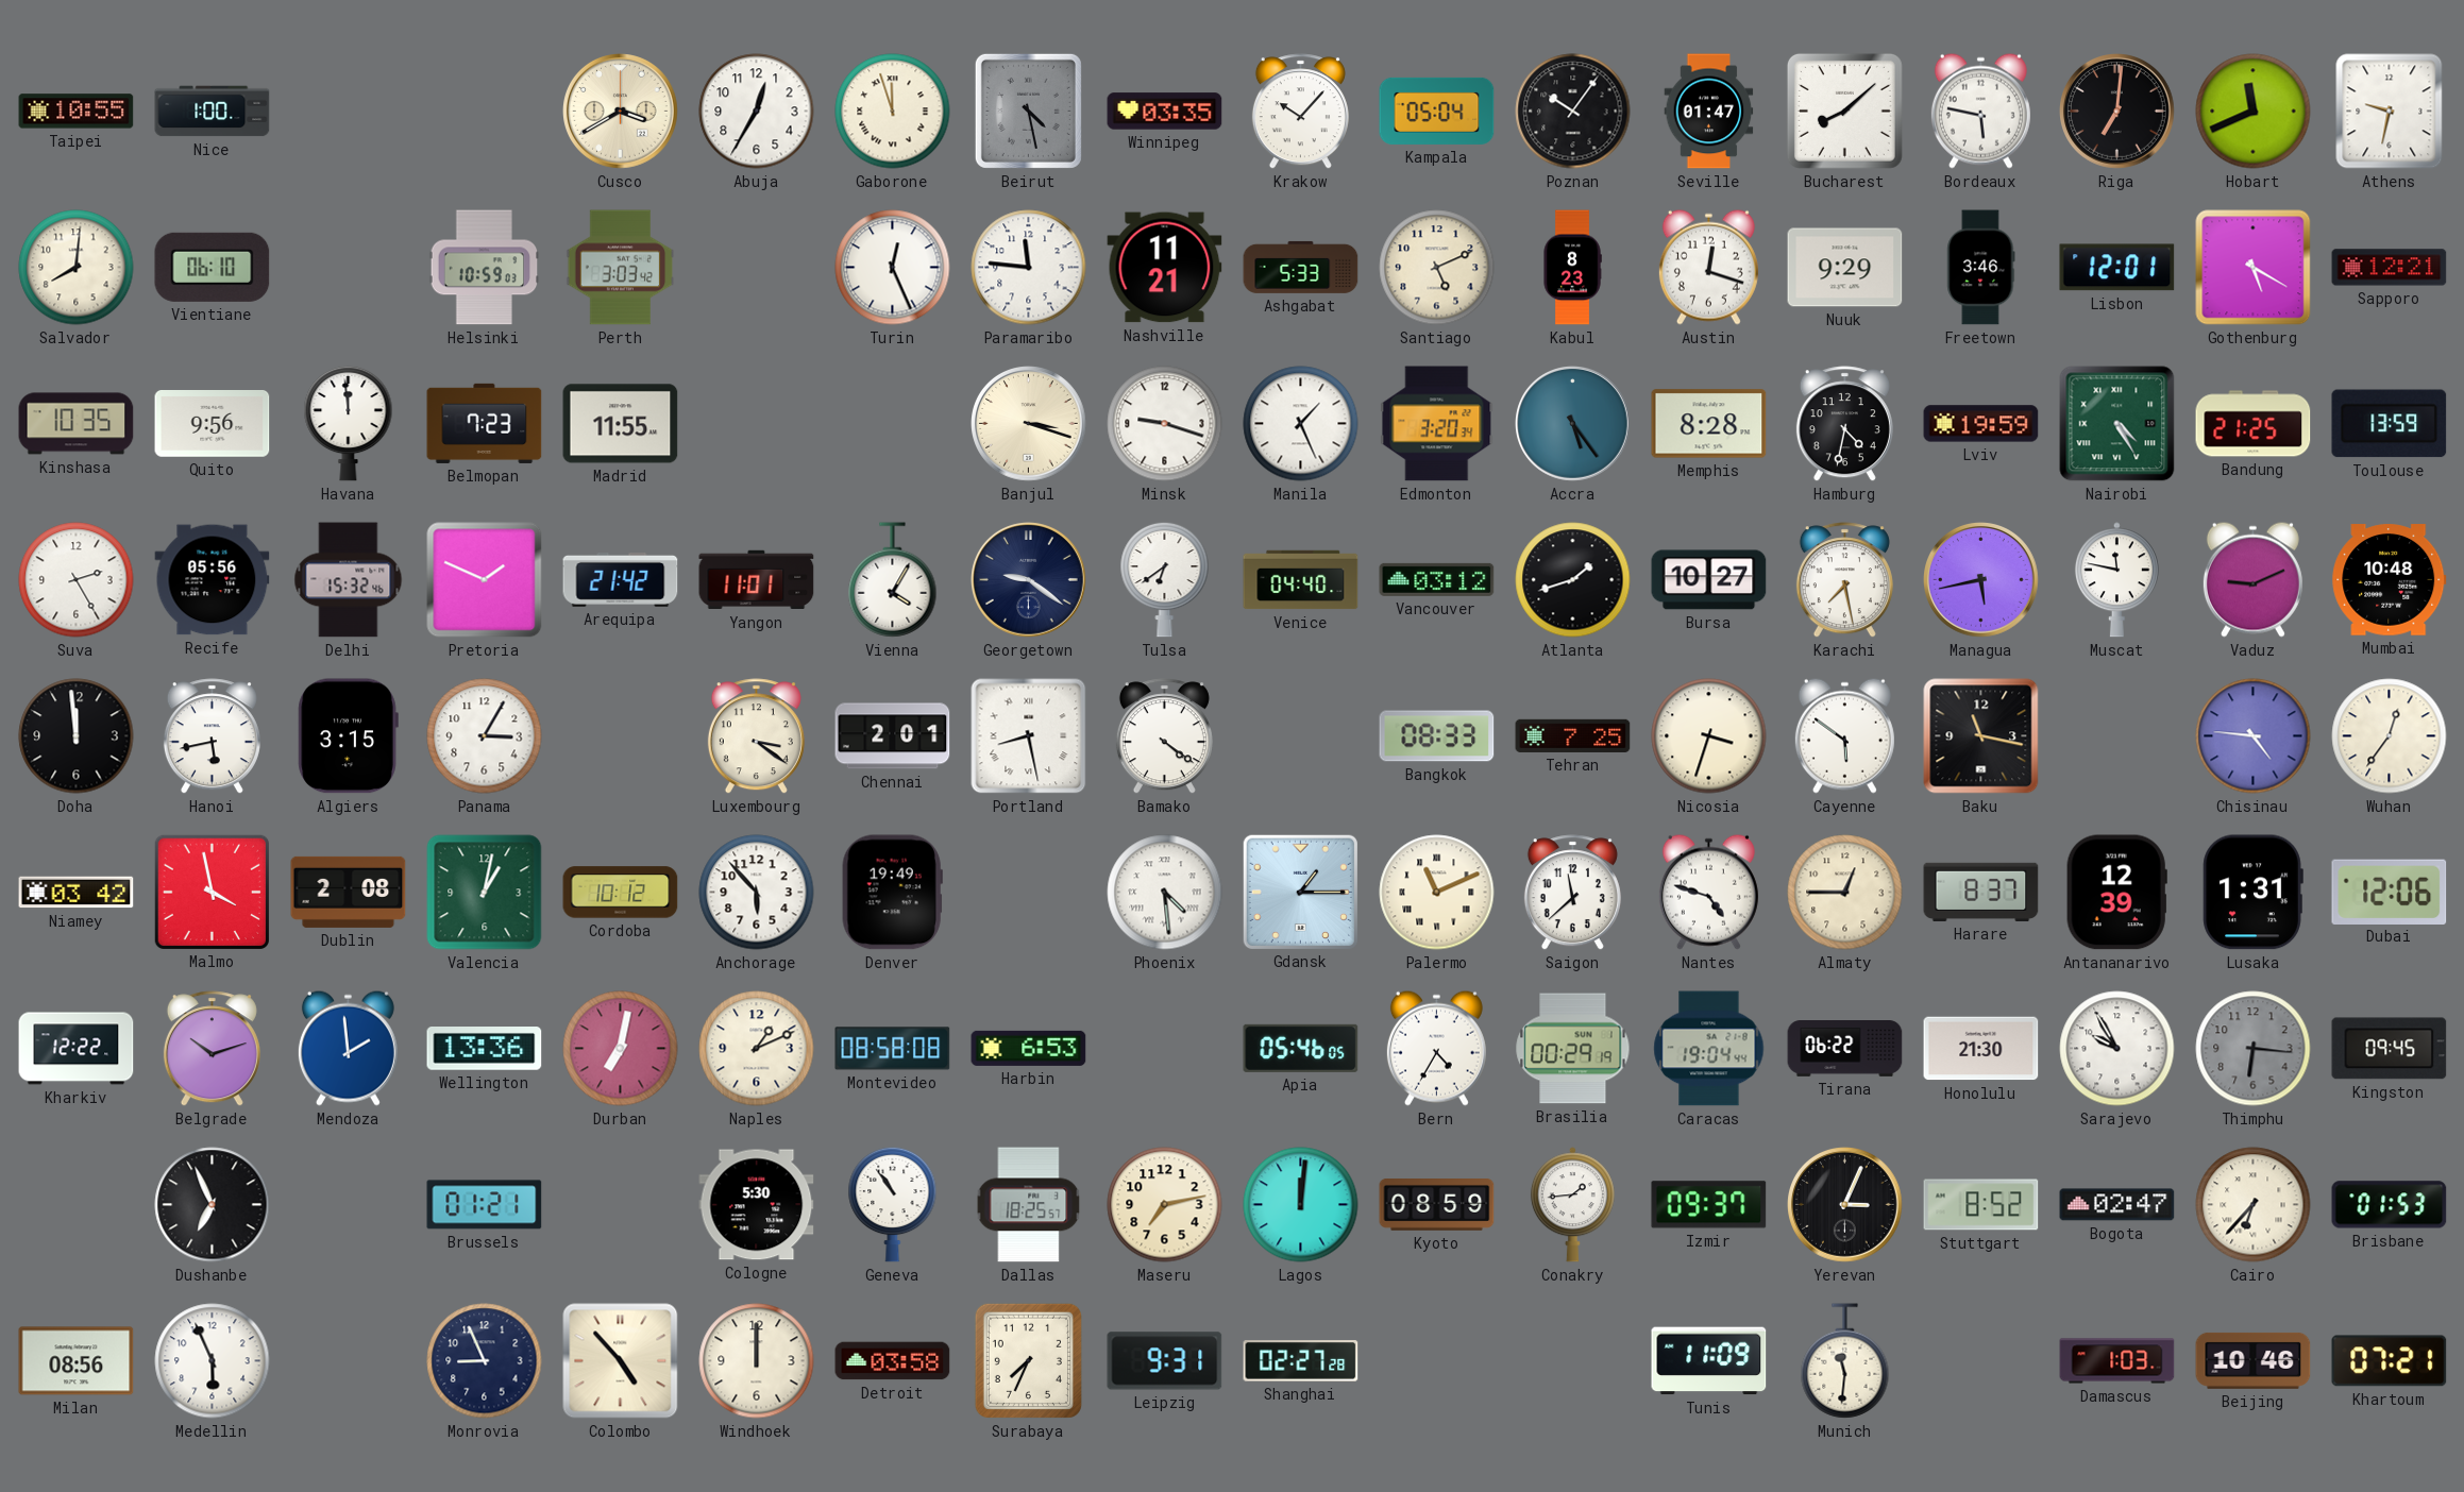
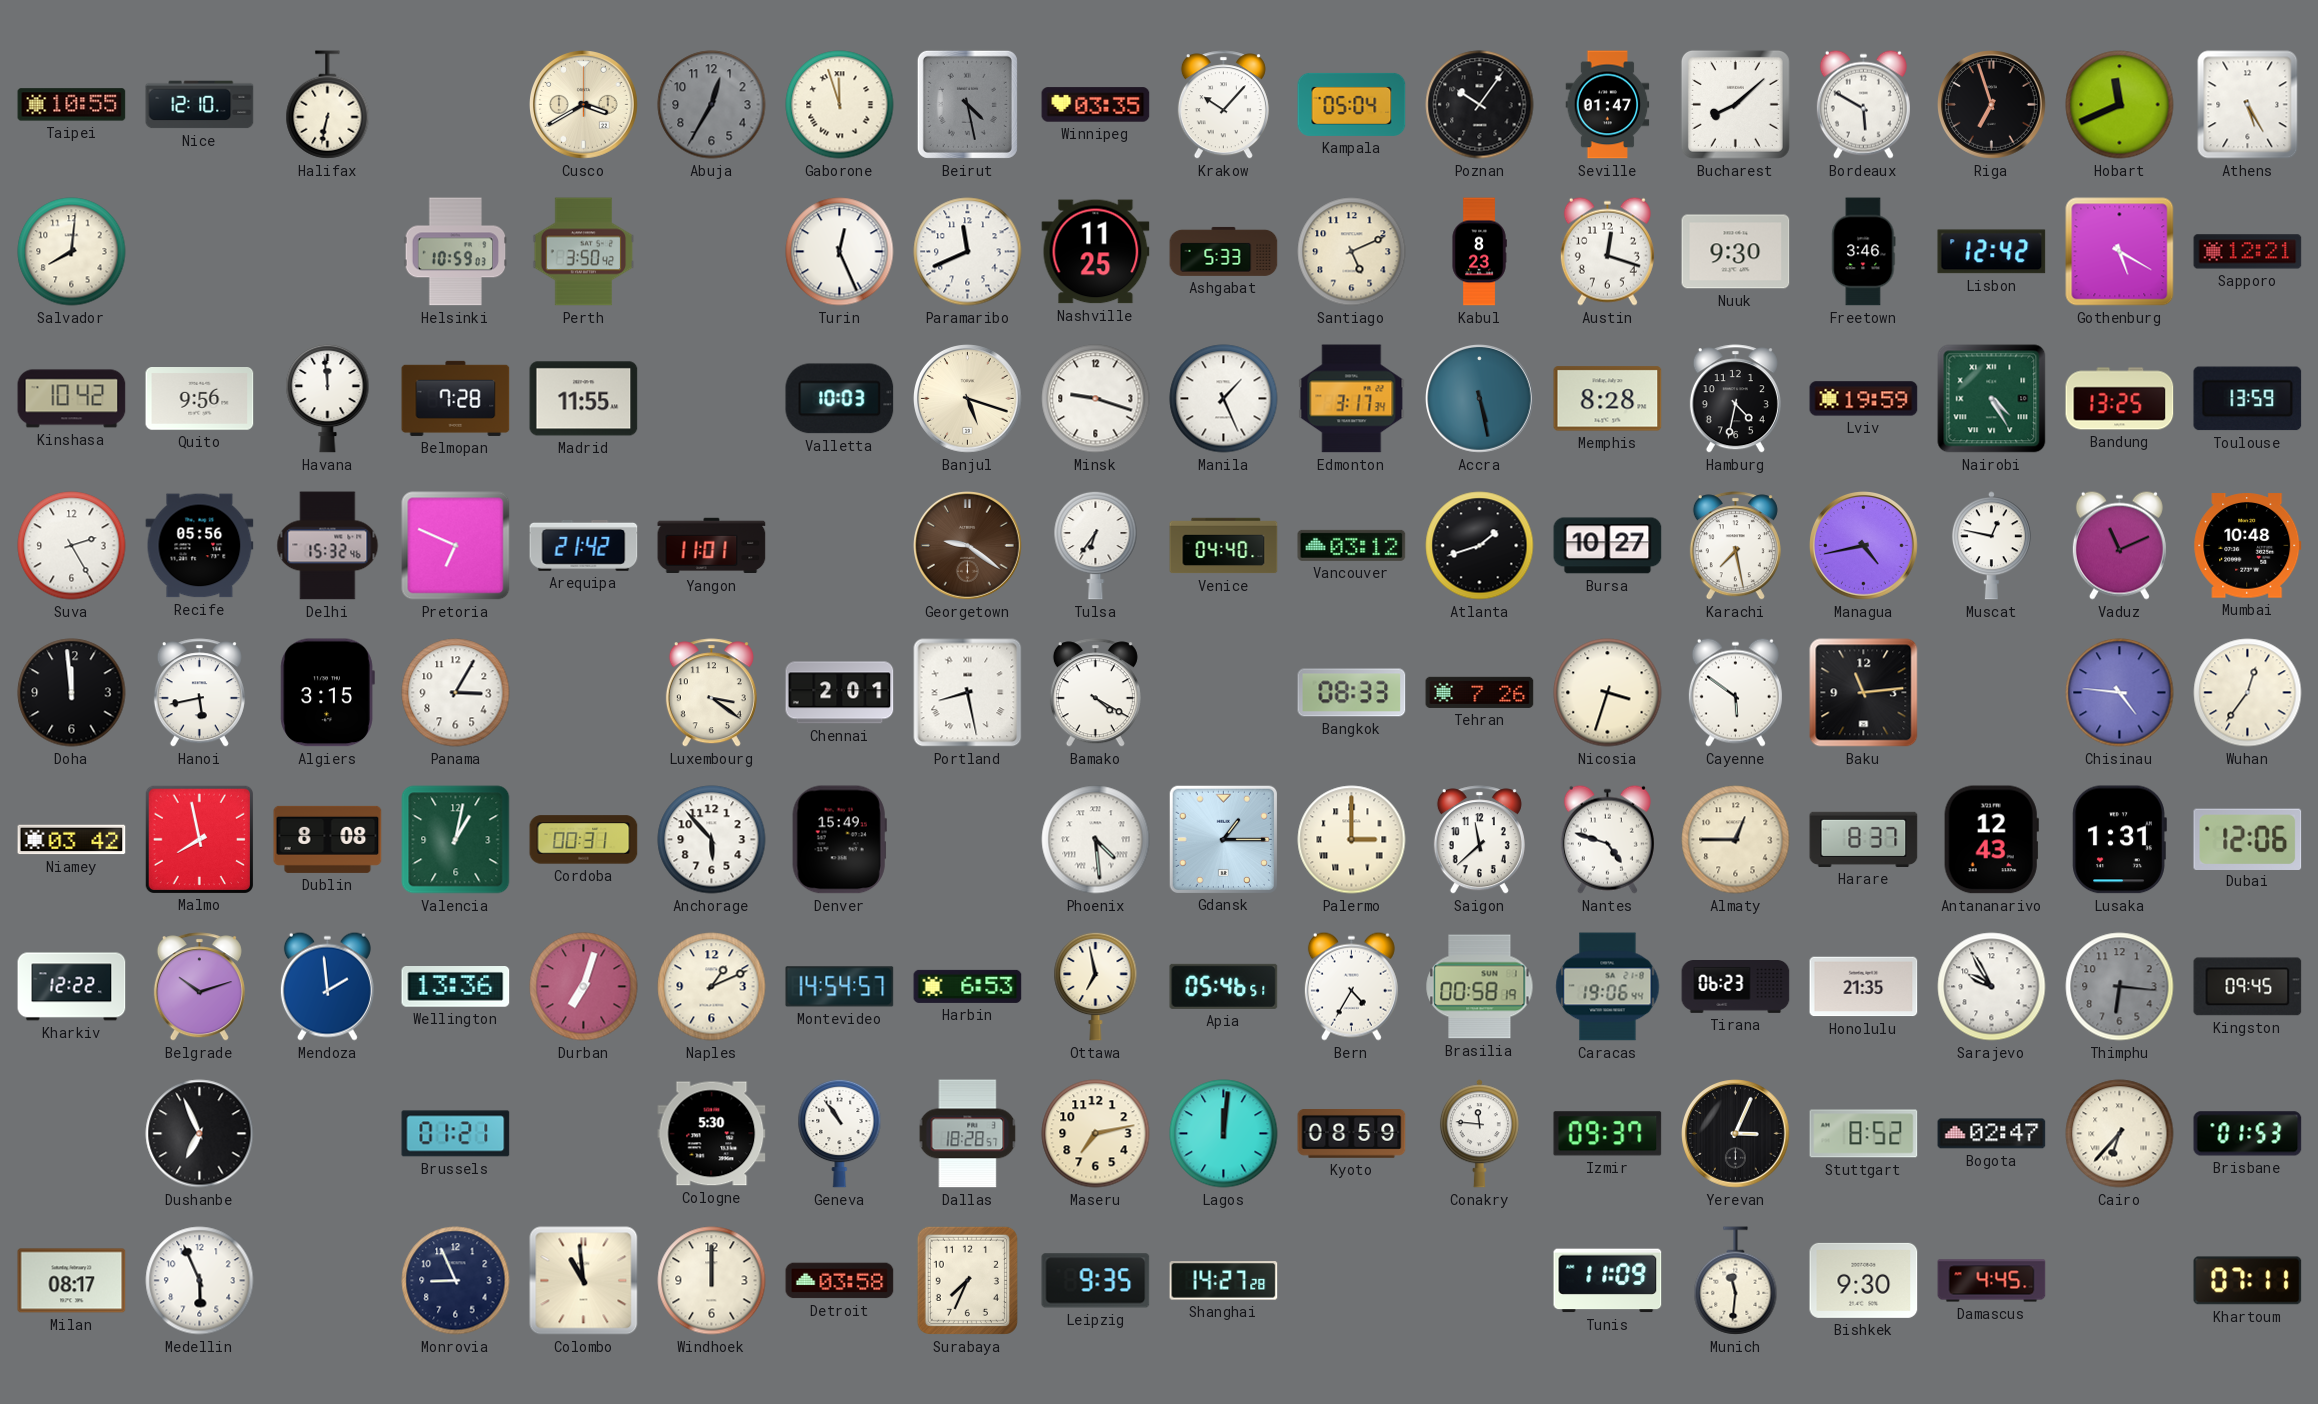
Nice: 1:00 -> 12:10 (200, 105)
Halifax: none -> 6:32 (328, 105)
Abuja dial: white -> grey (712, 105)
Bordeaux: 5:47 -> 5:50 (1863, 104)
Riga: 7:01 -> 6:57 (1992, 105)
Athens: 9:32 -> 5:25 (2248, 105)
Vientiane: 06:10 -> none (213, 267)
Perth: 3:03 -> 3:50 (584, 252)
Paramaribo: 11:46 -> 11:41 (968, 252)
Nashville: 11:21 -> 11:25 (1096, 252)
Nuuk: 9:29 -> 9:30 (1736, 252)
Lisbon: 12:01 -> 12:42 (1992, 252)
Kinshasa: 10:35 -> 10:42 (72, 399)
Belmopan: 7:23 -> 7:28 (456, 398)
Valletta: none -> 10:03 (840, 399)
Banjul: 3:18 -> 5:18 (968, 399)
Edmonton: 3:20 -> 3:17 (1352, 399)
Accra: 5:24 -> 5:28 (1480, 399)
Bandung: 21:25 -> 13:25 (2120, 399)
Pretoria: 1:49 -> 6:49 (456, 546)
Vienna: 4:05 -> none (893, 580)
Georgetown dial: navy -> brown (968, 546)
Tulsa: 6:39 -> 6:36 (1096, 545)
Managua: 5:43 -> 4:43 (1864, 546)
Muscat: 11:47 -> 12:47 (1991, 546)
Vaduz: 9:11 -> 11:11 (2119, 545)
Bamako: 4:21 -> 4:20 (1095, 693)
Tehran: 7:25 -> 7:26 (1480, 692)
Baku: 11:17 -> 11:14 (1864, 693)
Malmo: 3:58 -> 7:58 (199, 839)
Dublin: 2:08 -> 8:08 (328, 839)
Cordoba: 10:12 -> 00:31 (584, 840)
Denver: 19:49 -> 15:49 (839, 840)
Palermo: 11:11 -> 3:00 (1352, 840)
Antananarivo: 12:39 -> 12:43 (1991, 840)
Durban: 7:02 -> 7:03 (584, 987)
Montevideo: 08:58 -> 14:54 (840, 987)
Ottawa: none -> 6:58 (1096, 986)
Apia: 05:46:05 -> 05:46:51 (1224, 986)
Brasilia: 00:29 -> 00:58 (1480, 987)
Caracas: 19:04 -> 19:06 (1608, 987)
Tirana: 06:22 -> 06:23 (1736, 987)
Honolulu: 21:30 -> 21:35 (1864, 987)
Dallas: 18:25 -> 18:28 (968, 1134)
Conakry: 1:44 -> 11:46 (1479, 1134)
Milan: 08:56 -> 08:17 (72, 1281)
Colombo: 4:53 -> 10:59 (584, 1281)
Leipzig: 9:31 -> 9:35 (1096, 1281)
Shanghai: 02:27 -> 14:27 (1224, 1281)
Bishkek: none -> 9:30 (1864, 1280)
Damascus: 1:03 -> 4:45 (1992, 1281)
Beijing: 10:46 -> none (2254, 1360)
Khartoum: 07:21 -> 07:11 (2248, 1281)
